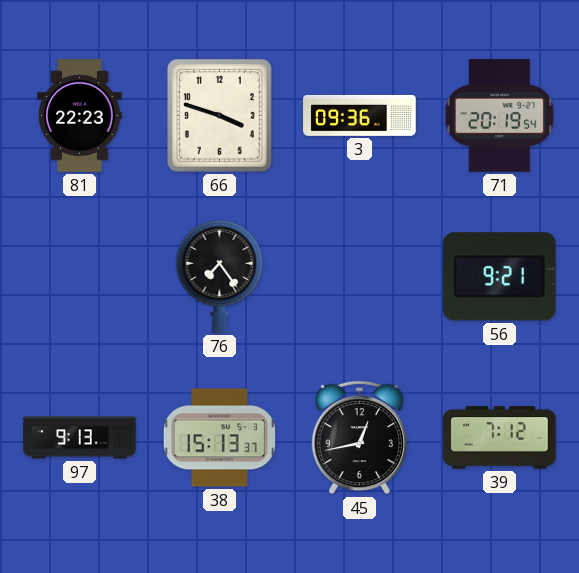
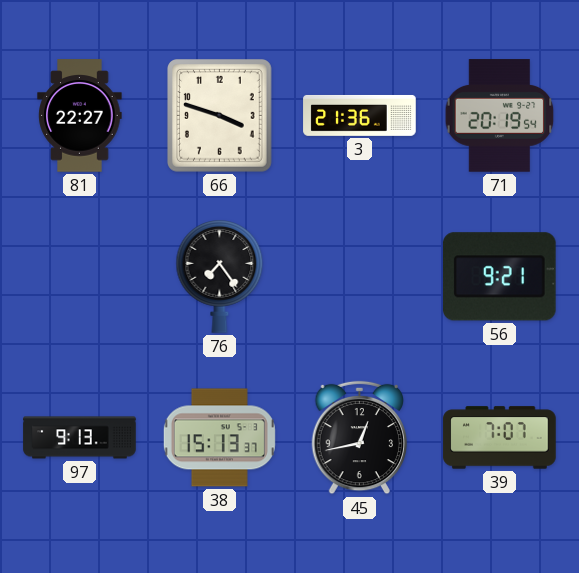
81: 22:23 -> 22:27 (80, 116)
3: 09:36 -> 21:36 (360, 116)
39: 7:12 -> 7:07 (500, 438)
